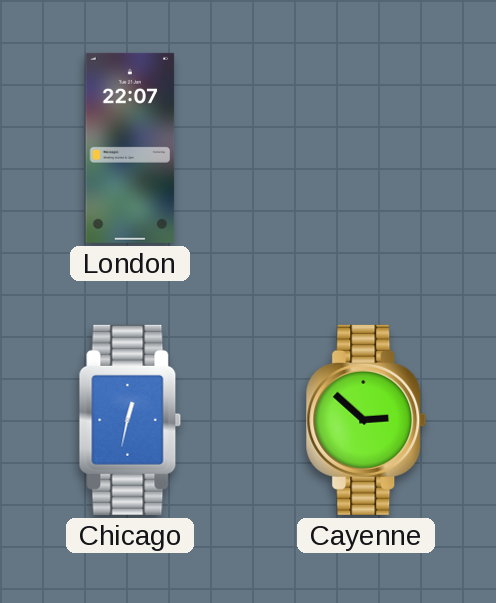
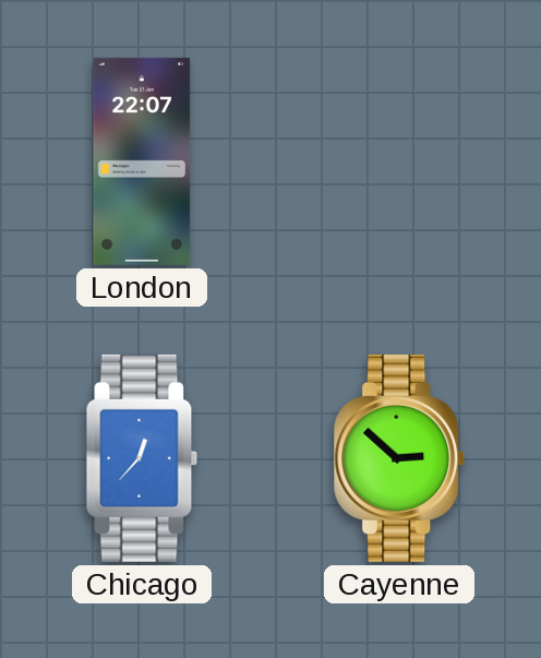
Chicago: 12:32 -> 12:37 (142, 458)
